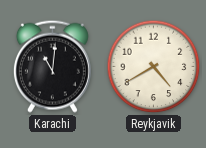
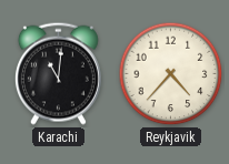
Reykjavik: 4:40 -> 4:37 (171, 74)
